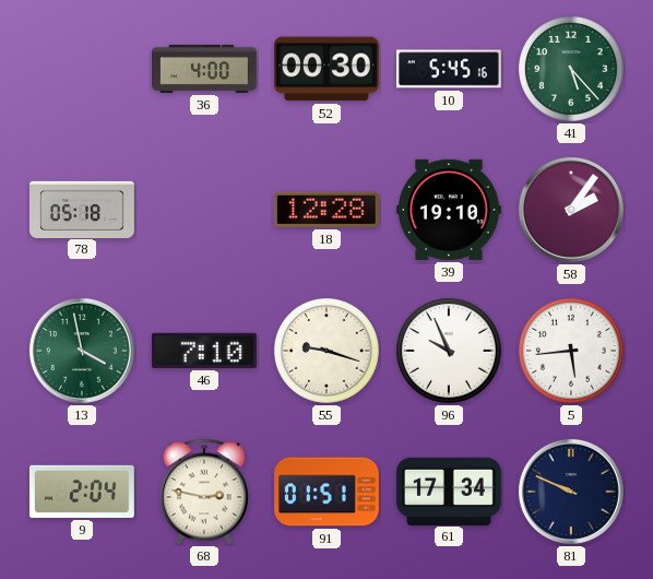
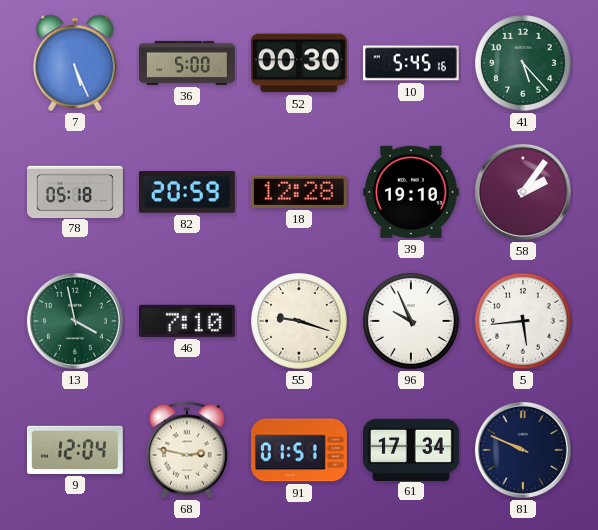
7: none -> 5:26 (75, 63)
36: 4:00 -> 5:00 (188, 63)
82: none -> 20:59 (187, 192)
9: 2:04 -> 12:04 (75, 450)
